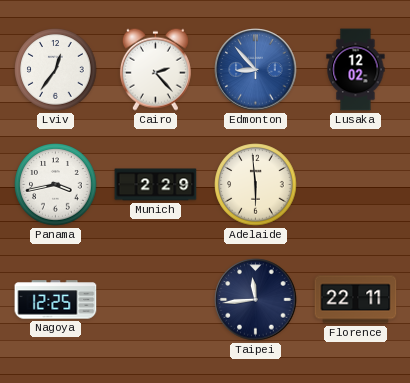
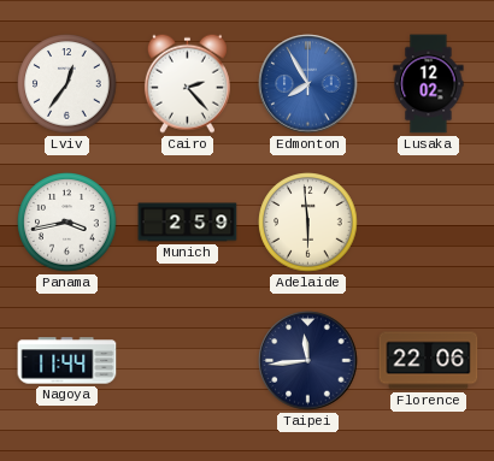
Edmonton: 8:53 -> 7:55 (308, 84)
Munich: 2:29 -> 2:59 (188, 223)
Nagoya: 12:25 -> 11:44 (67, 361)
Florence: 22:11 -> 22:06 (429, 361)
